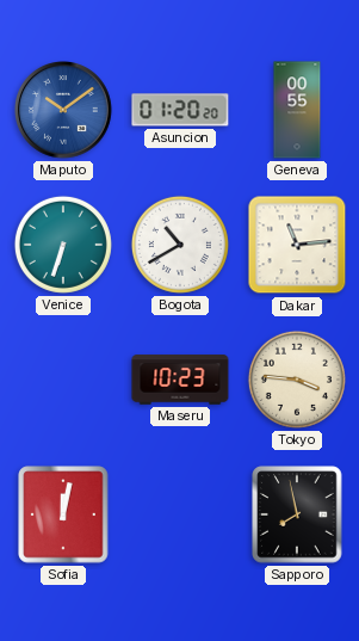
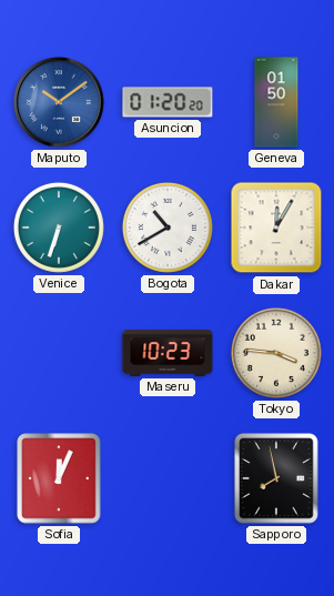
Geneva: 00:55 -> 01:50 (276, 102)
Dakar: 11:14 -> 12:05 (276, 228)
Sofia: 12:02 -> 12:04 (59, 478)
